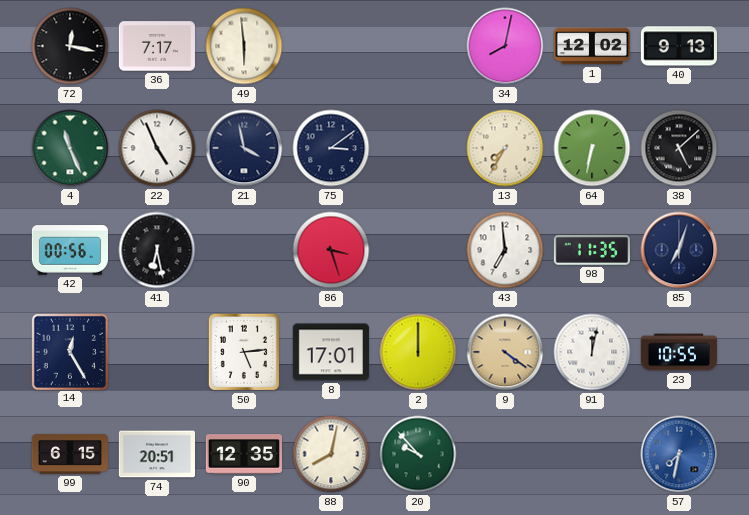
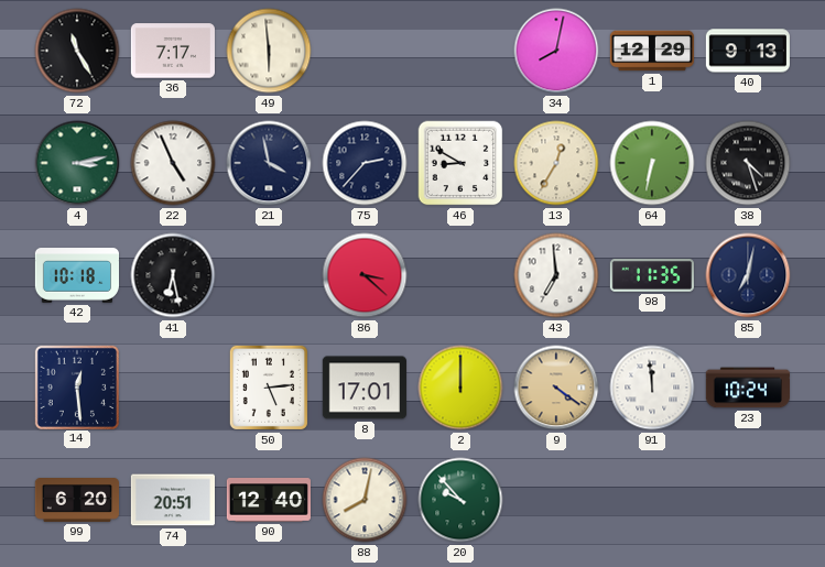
72: 12:17 -> 11:25 (77, 51)
1: 12:02 -> 12:29 (651, 51)
4: 11:26 -> 3:13 (77, 163)
75: 3:09 -> 2:37 (365, 163)
46: none -> 8:50 (460, 163)
13: 7:35 -> 12:35 (556, 163)
38: 5:08 -> 4:27 (748, 163)
42: 00:56 -> 10:18 (76, 275)
86: 3:27 -> 3:22 (365, 275)
85: 7:03 -> 7:02 (748, 275)
14: 12:25 -> 12:29 (76, 386)
91: 12:02 -> 11:59 (652, 388)
23: 10:55 -> 10:24 (747, 388)
99: 6:15 -> 6:20 (76, 501)
90: 12:35 -> 12:40 (269, 500)
57: 7:32 -> none (679, 454)
